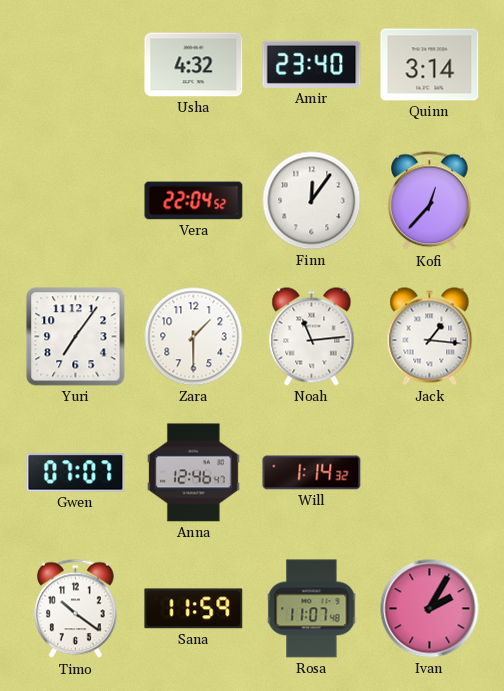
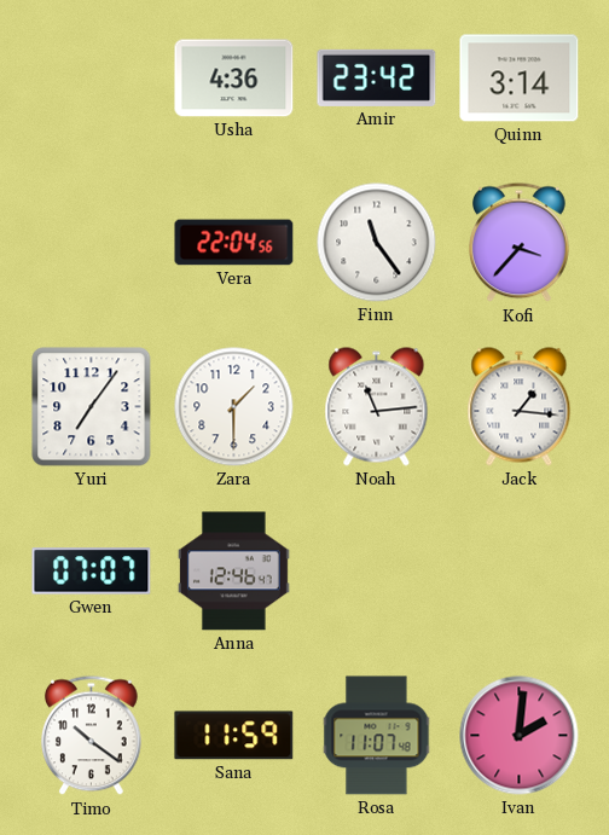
Usha: 4:32 -> 4:36 (234, 79)
Amir: 23:40 -> 23:42 (377, 77)
Vera: 22:04:52 -> 22:04:56 (234, 243)
Finn: 12:06 -> 11:24 (377, 243)
Kofi: 12:37 -> 3:37 (520, 243)
Will: 1:14 -> none (312, 473)
Ivan: 2:05 -> 2:01 (520, 736)
